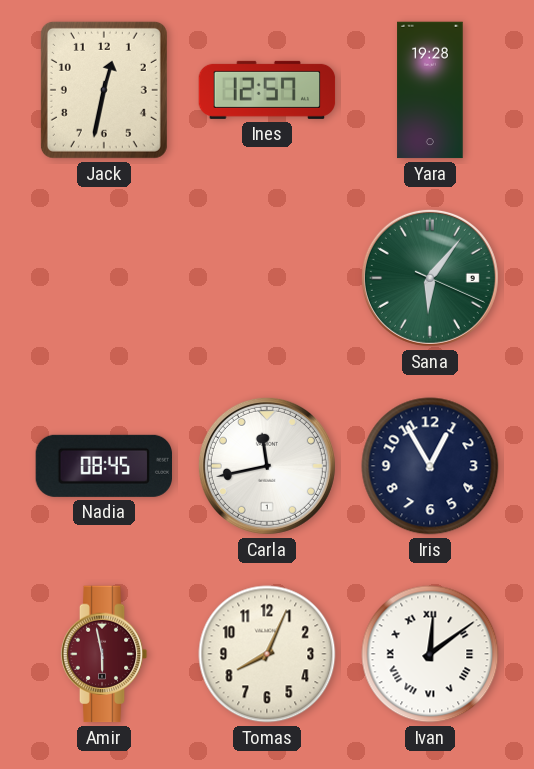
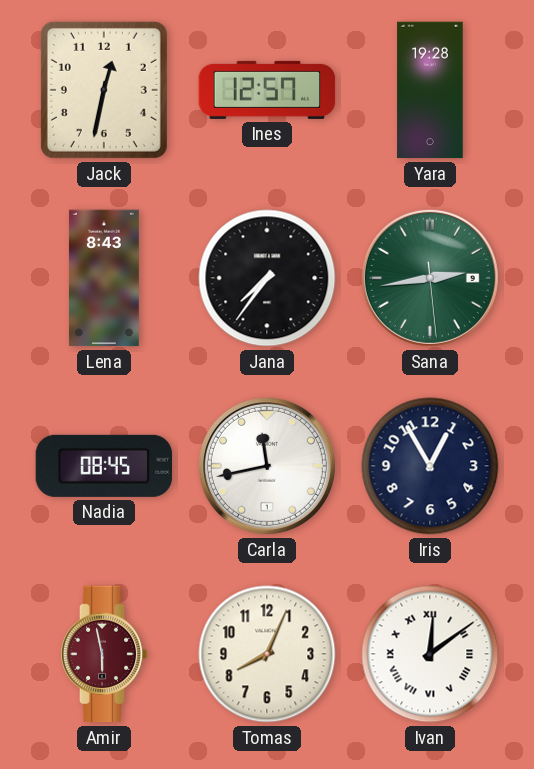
Lena: none -> 8:43 (104, 278)
Jana: none -> 7:36 (267, 278)
Sana: 6:06 -> 2:43 (430, 278)
